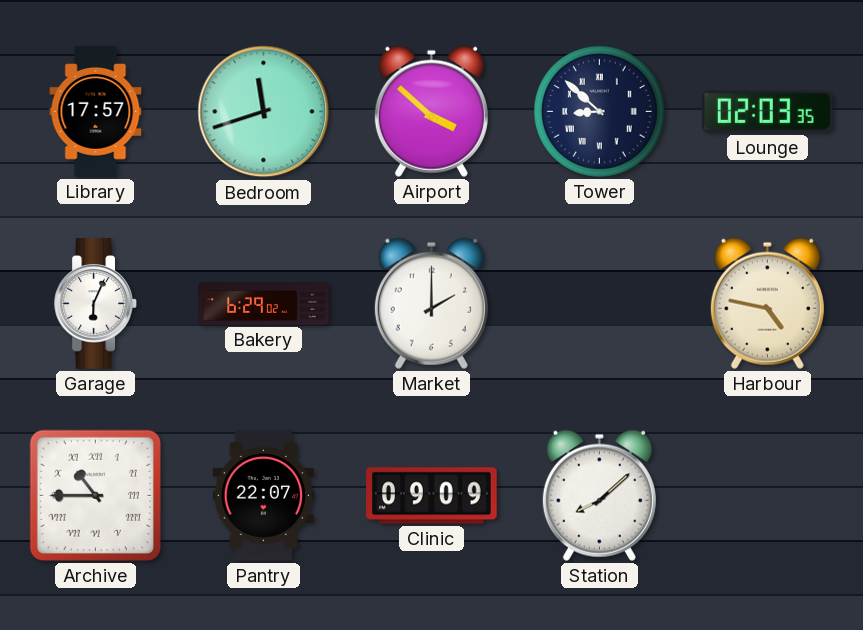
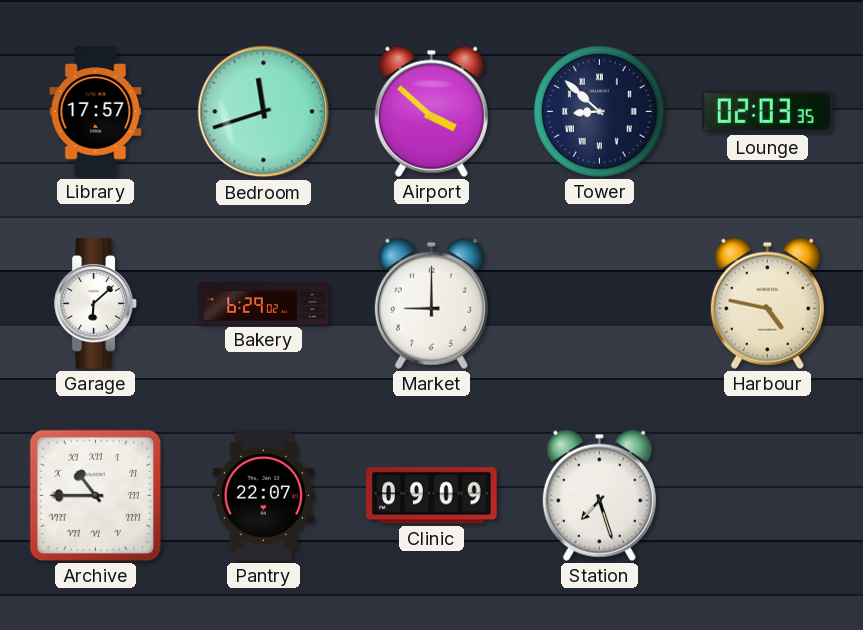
Garage: 6:04 -> 6:08 (96, 304)
Market: 2:00 -> 9:00 (431, 303)
Station: 8:08 -> 7:27 (599, 495)
